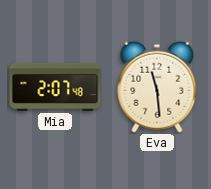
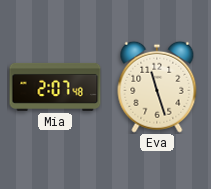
Eva: 11:29 -> 11:27 (157, 87)
